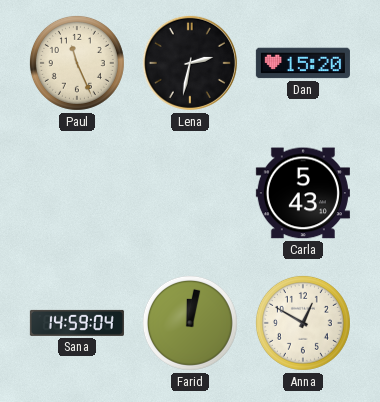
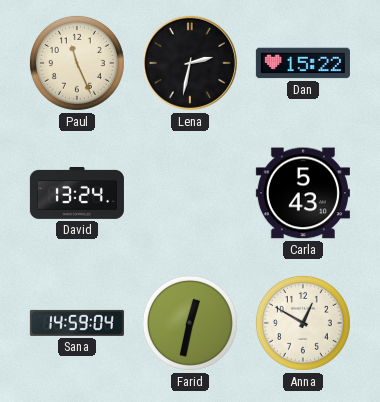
Dan: 15:20 -> 15:22 (303, 63)
David: none -> 13:24 (77, 193)
Farid: 12:02 -> 12:32 (190, 323)
